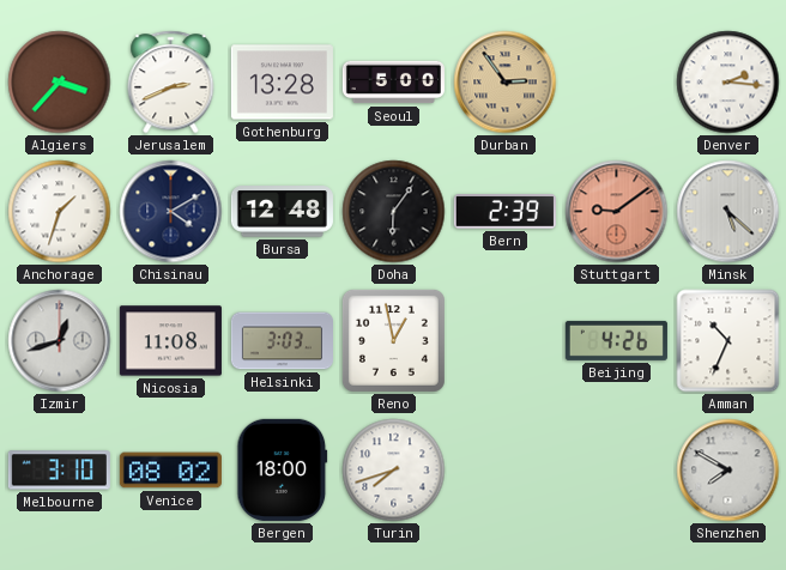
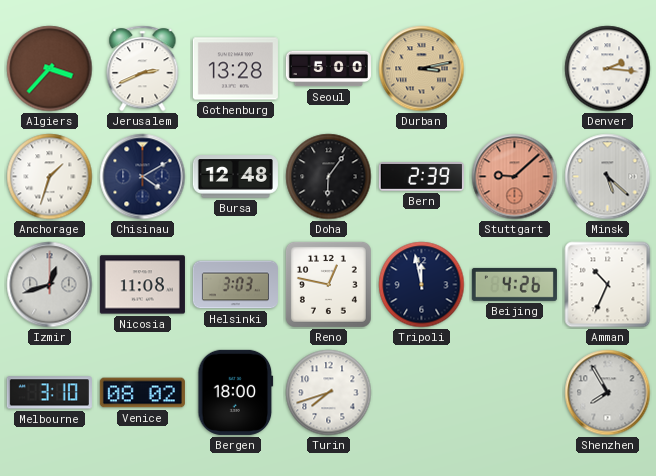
Durban: 2:54 -> 3:13 (422, 69)
Stuttgart: 9:09 -> 9:08 (515, 177)
Reno: 12:58 -> 12:47 (328, 284)
Tripoli: none -> 11:58 (422, 285)
Shenzhen: 7:50 -> 7:55 (608, 393)
